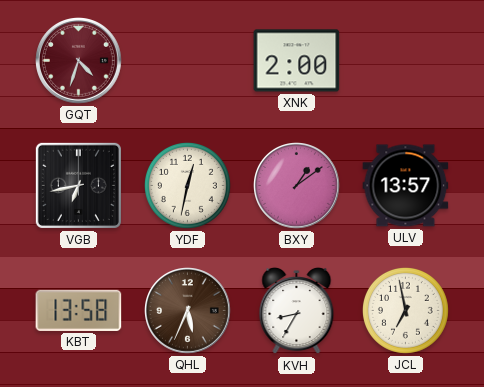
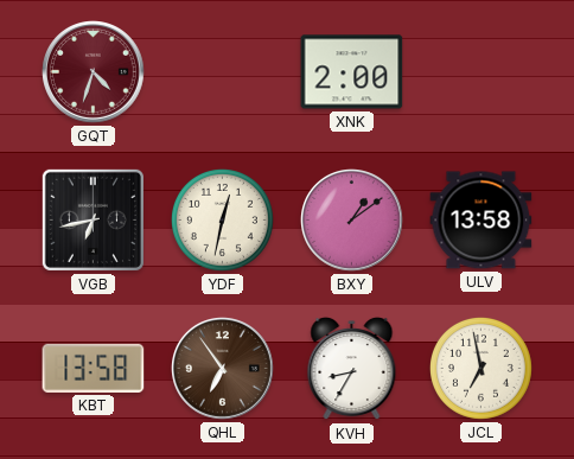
ULV: 13:57 -> 13:58 (481, 221)
QHL: 5:34 -> 6:54 (223, 369)
